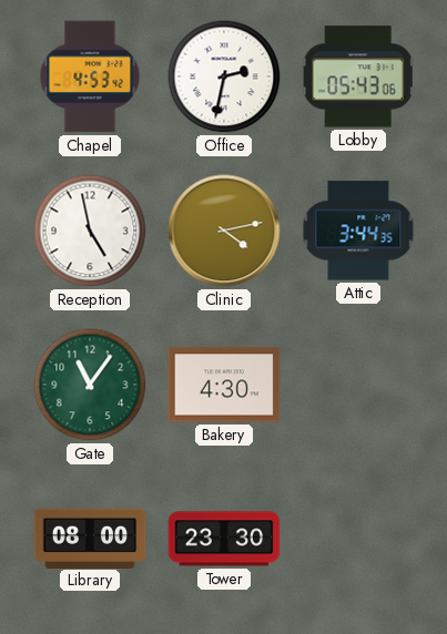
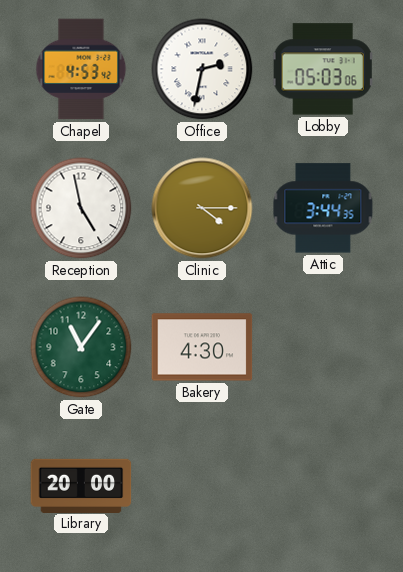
Lobby: 05:43 -> 05:03 (323, 69)
Clinic: 4:13 -> 4:15 (202, 208)
Library: 08:00 -> 20:00 (81, 485)
Tower: 23:30 -> none (224, 539)
